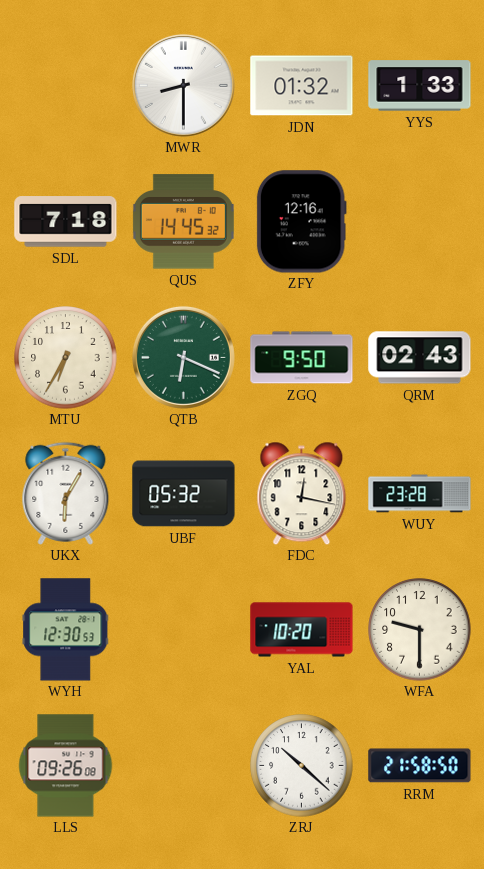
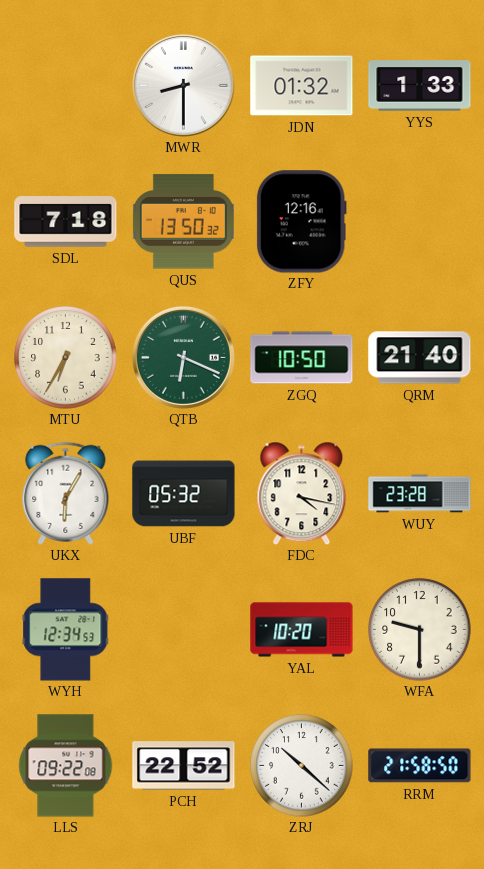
QUS: 14:45 -> 13:50 (183, 222)
ZGQ: 9:50 -> 10:50 (302, 358)
QRM: 02:43 -> 21:40 (420, 358)
FDC: 12:17 -> 4:17 (302, 493)
WYH: 12:30 -> 12:34 (66, 630)
LLS: 09:26 -> 09:22 (66, 766)
PCH: none -> 22:52 (184, 766)
